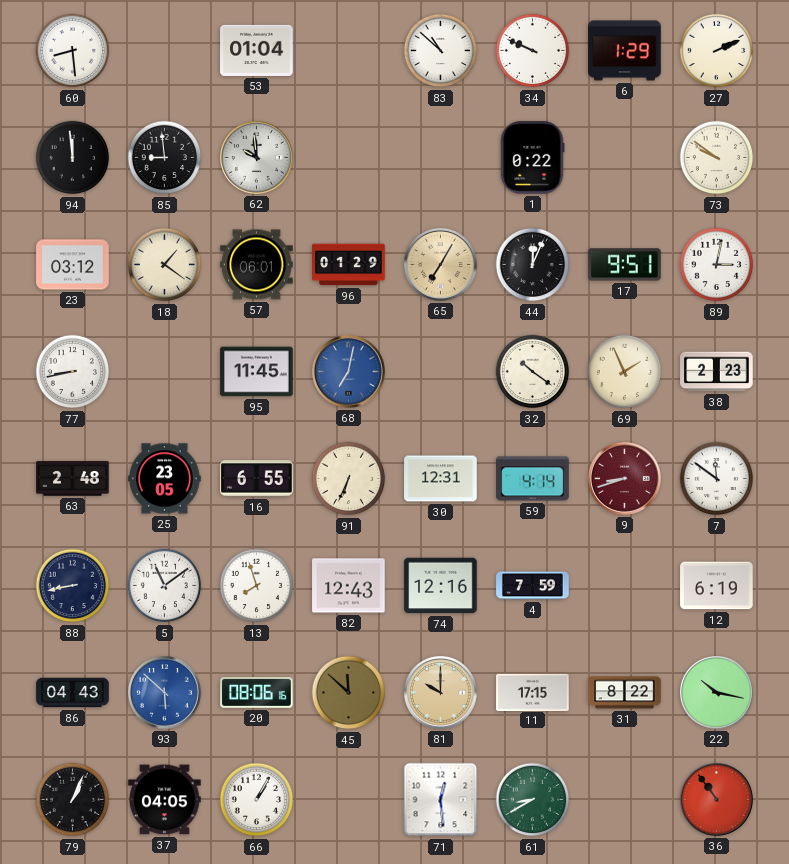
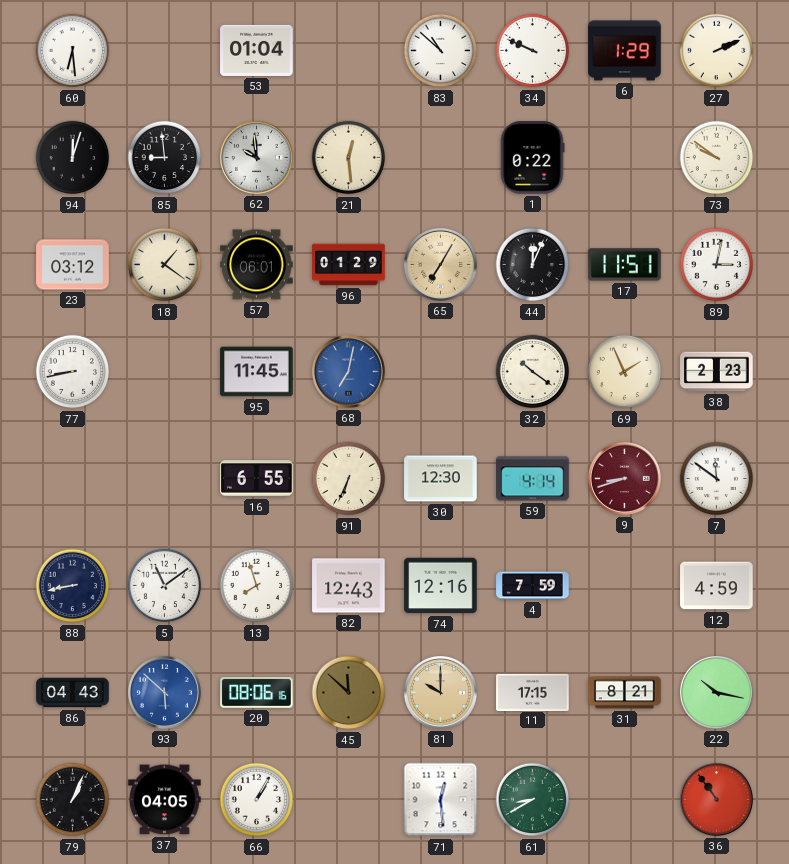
60: 8:29 -> 6:29 (73, 51)
94: 11:59 -> 12:03 (73, 158)
21: none -> 12:29 (349, 158)
17: 9:51 -> 11:51 (625, 265)
63: 2:48 -> none (73, 479)
25: 23:05 -> none (165, 479)
30: 12:31 -> 12:30 (441, 479)
12: 6:19 -> 4:59 (717, 586)
31: 8:22 -> 8:21 (625, 693)
